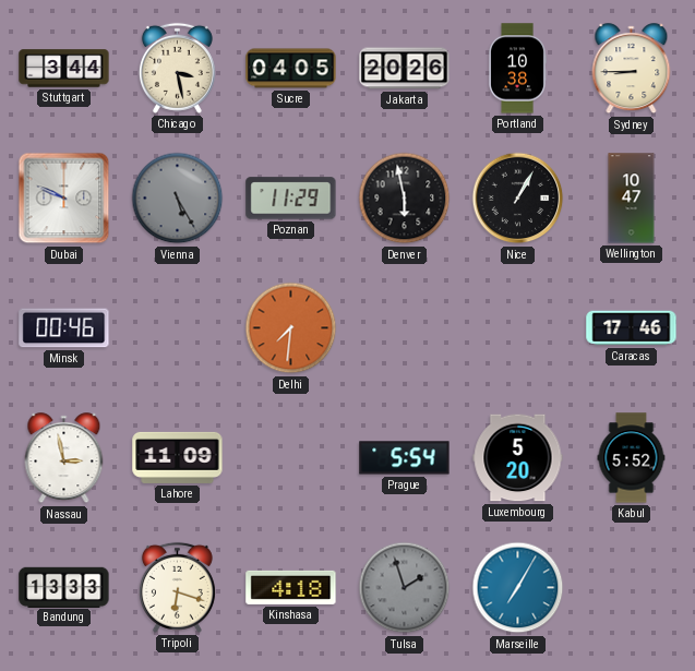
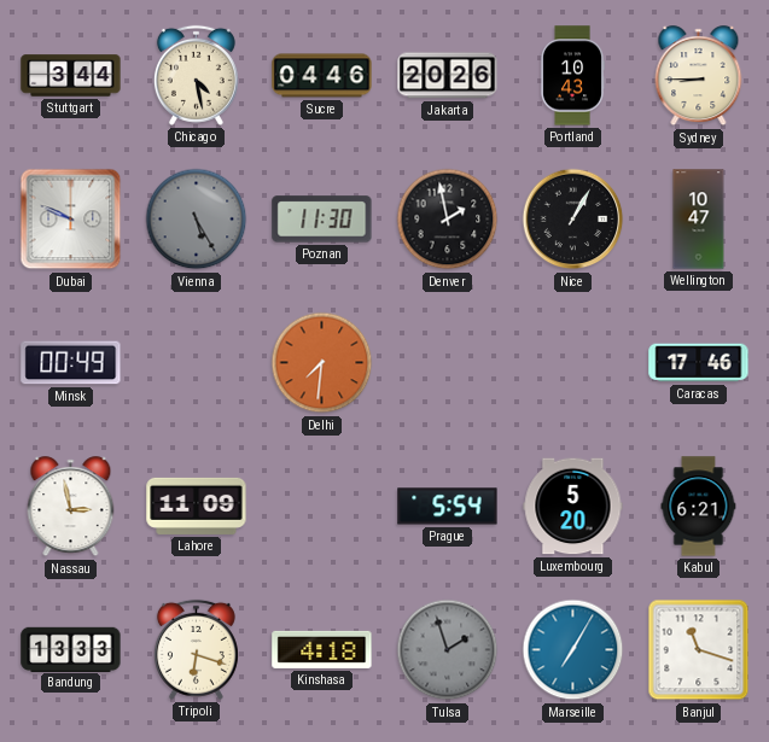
Chicago: 3:28 -> 4:28 (196, 75)
Sucre: 04:05 -> 04:46 (322, 76)
Portland: 10:38 -> 10:43 (571, 76)
Poznan: 11:29 -> 11:30 (322, 220)
Denver: 5:58 -> 1:58 (448, 220)
Minsk: 00:46 -> 00:49 (71, 363)
Kabul: 5:52 -> 6:21 (699, 507)
Banjul: none -> 11:18 (699, 650)
